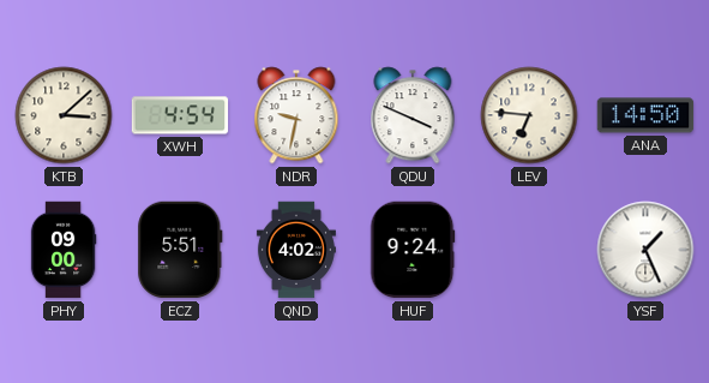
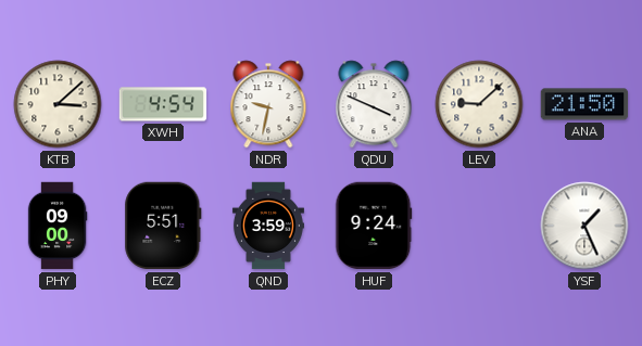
LEV: 6:46 -> 9:08 (479, 104)
ANA: 14:50 -> 21:50 (584, 104)
QND: 4:02 -> 3:59 (268, 226)
